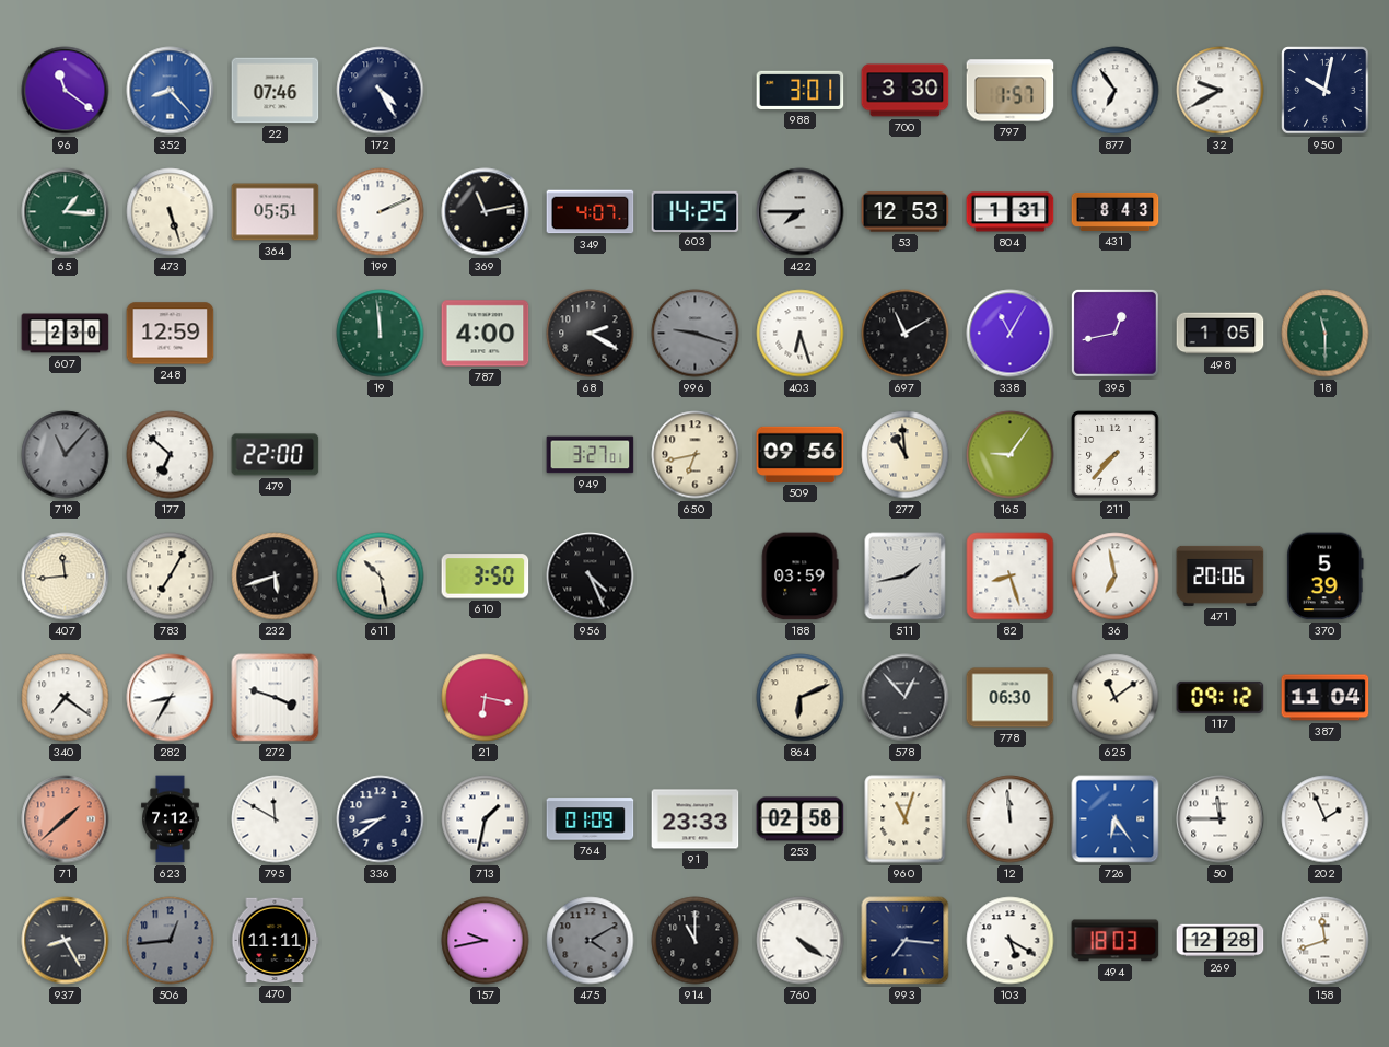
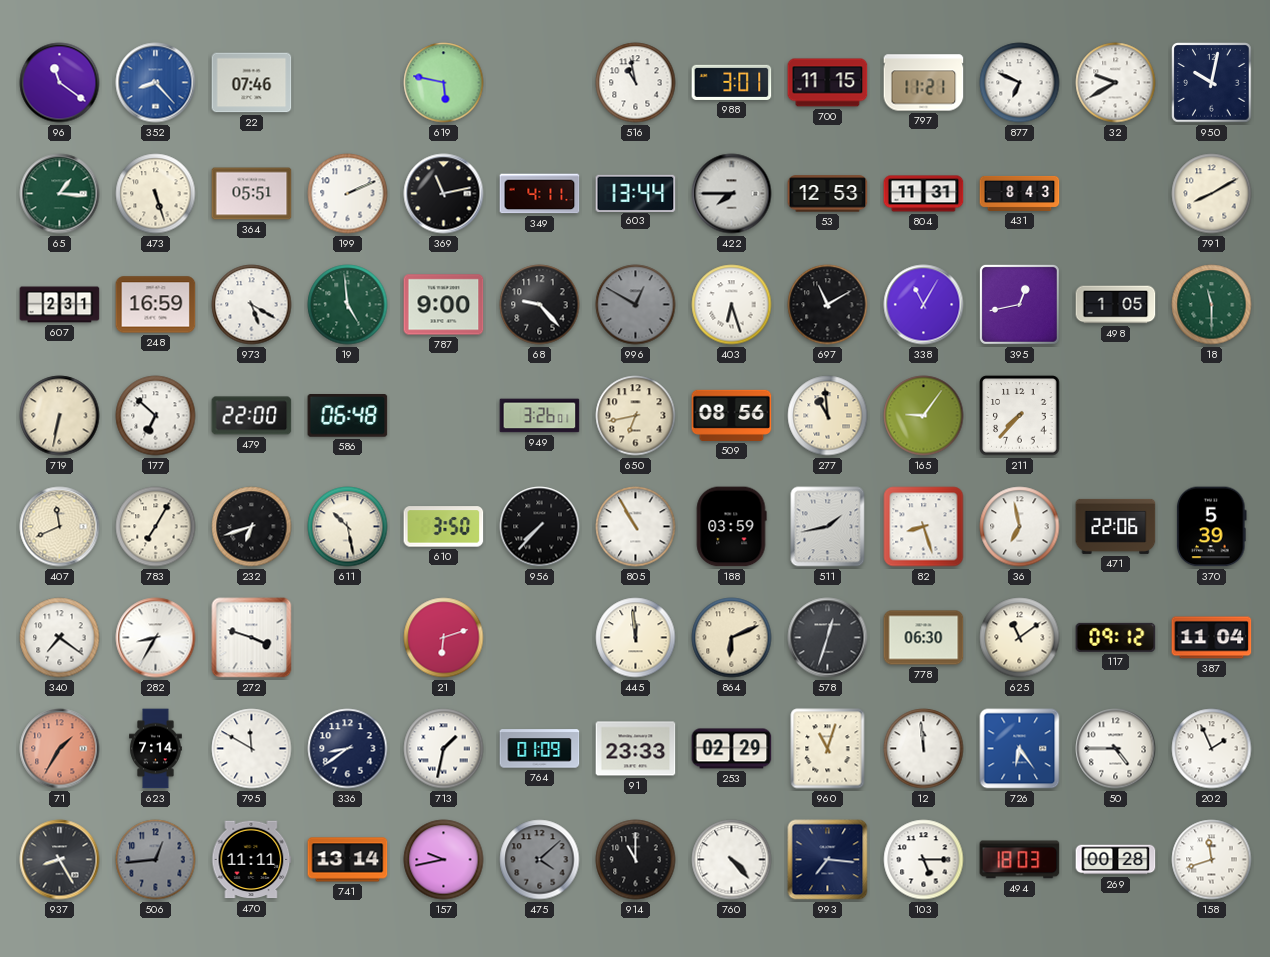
172: 4:25 -> none (381, 91)
619: none -> 5:47 (444, 83)
516: none -> 10:58 (636, 83)
700: 3:30 -> 11:15 (828, 83)
797: 1:57 -> 11:21 (924, 83)
877: 6:54 -> 6:49 (1020, 83)
349: 4:07 -> 4:11 (540, 194)
603: 14:25 -> 13:44 (636, 193)
804: 1:31 -> 11:31 (924, 194)
791: none -> 8:10 (1212, 194)
607: 2:30 -> 2:31 (60, 305)
248: 12:59 -> 16:59 (156, 305)
973: none -> 5:20 (252, 305)
19: 11:59 -> 4:59 (348, 305)
787: 4:00 -> 9:00 (444, 305)
68: 2:20 -> 9:23 (540, 305)
996: 9:18 -> 12:50 (636, 305)
719: 11:07 -> 6:32 (60, 416)
719 dial: grey -> cream (60, 416)
586: none -> 06:48 (348, 416)
949: 3:27 -> 3:26 (540, 416)
509: 09:56 -> 08:56 (732, 415)
407: 11:44 -> 11:41 (60, 527)
232: 5:42 -> 6:42 (252, 527)
956: 4:26 -> 7:37 (540, 527)
805: none -> 10:55 (636, 527)
471: 20:06 -> 22:06 (1116, 526)
21: 6:17 -> 6:12 (444, 638)
445: none -> 11:59 (636, 638)
578: 12:53 -> 12:33 (828, 638)
71: 1:38 -> 1:35 (60, 749)
623: 7:12 -> 7:14 (156, 749)
253: 02:58 -> 02:29 (732, 749)
50: 11:45 -> 4:45 (1116, 749)
741: none -> 13:14 (348, 860)
475: 4:10 -> 4:08 (540, 860)
760: 4:21 -> 4:23 (732, 860)
103: 5:20 -> 5:15 (924, 860)
269: 12:28 -> 00:28 (1116, 860)
